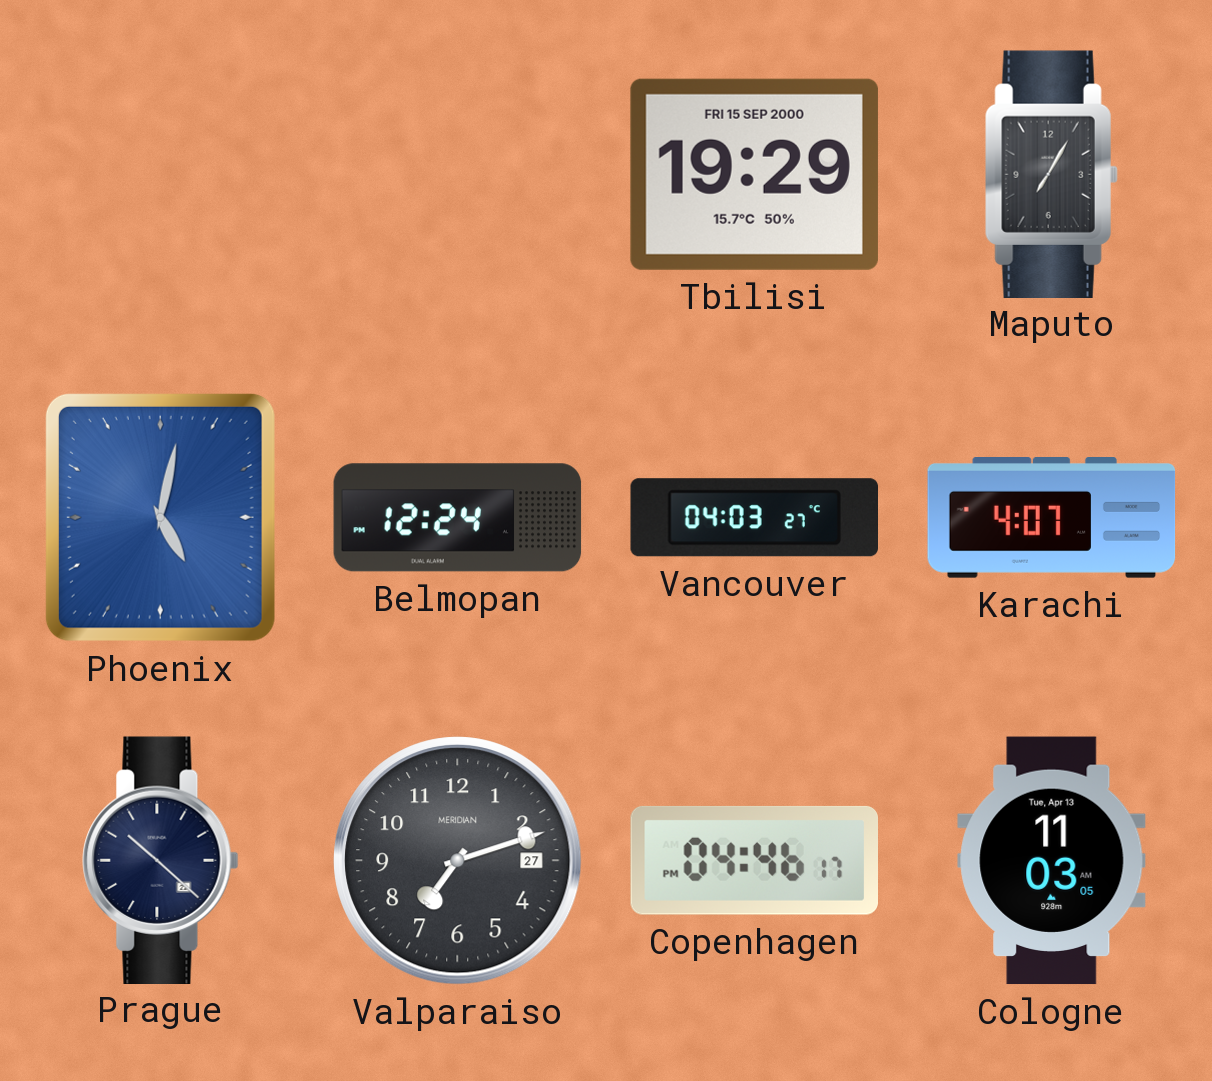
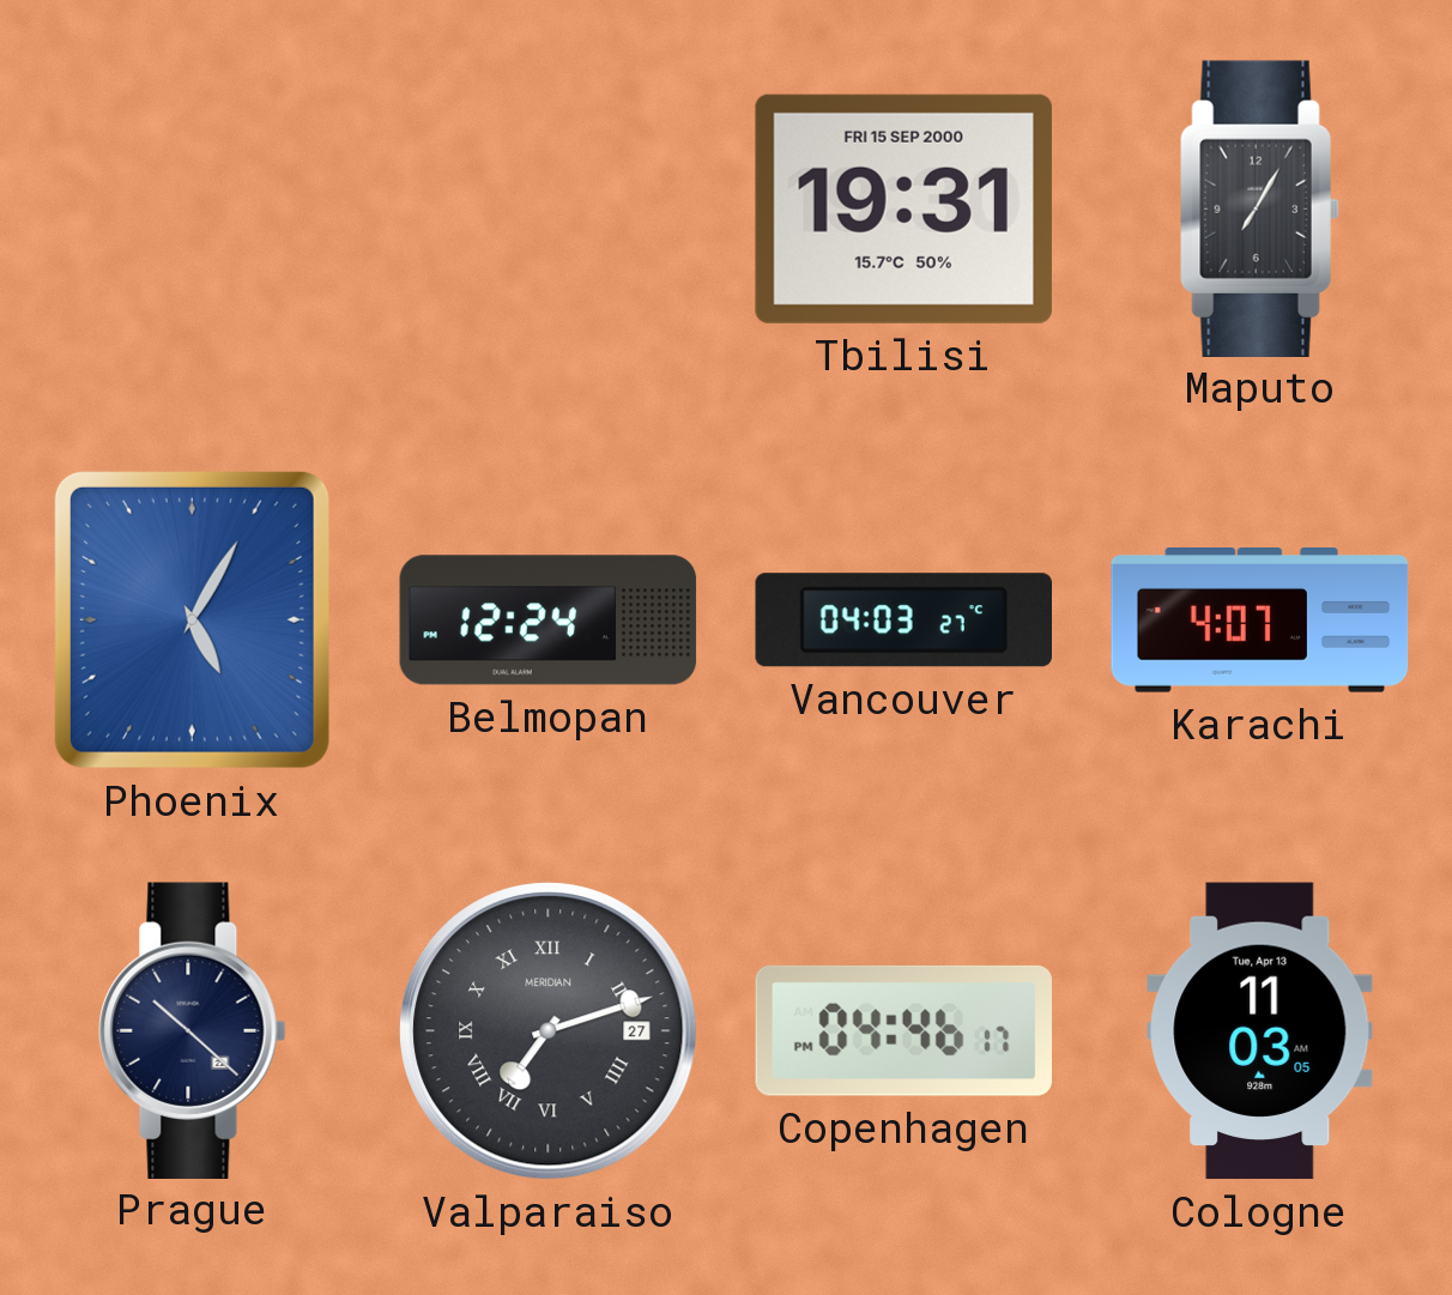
Tbilisi: 19:29 -> 19:31 (903, 208)
Phoenix: 5:02 -> 5:05 (192, 619)
Valparaiso numerals: Arabic -> Roman (549, 1031)
